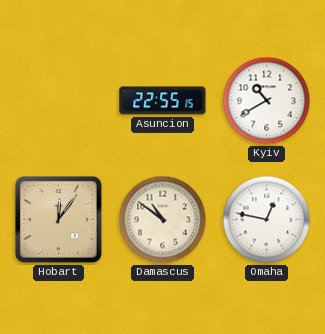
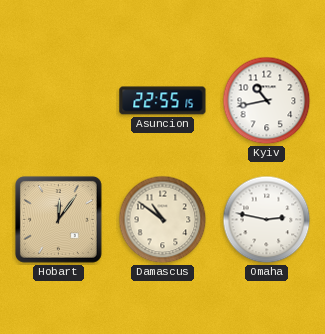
Kyiv: 10:40 -> 10:43 (267, 101)
Omaha: 12:47 -> 2:47 (267, 220)
